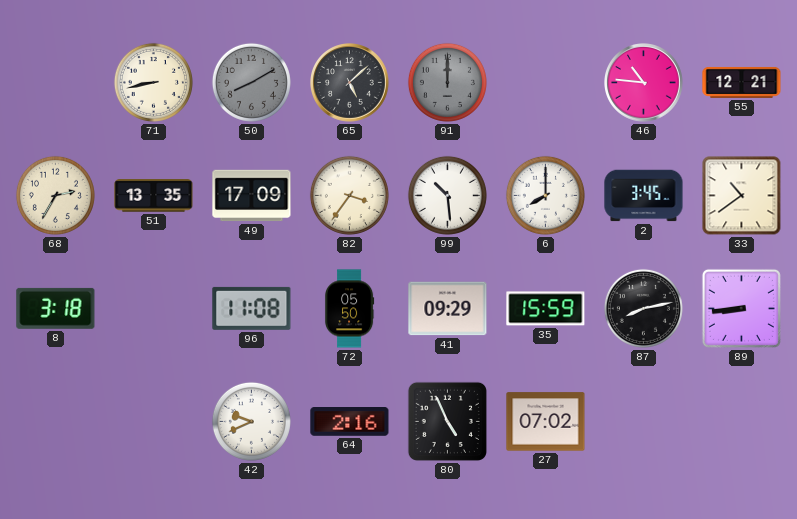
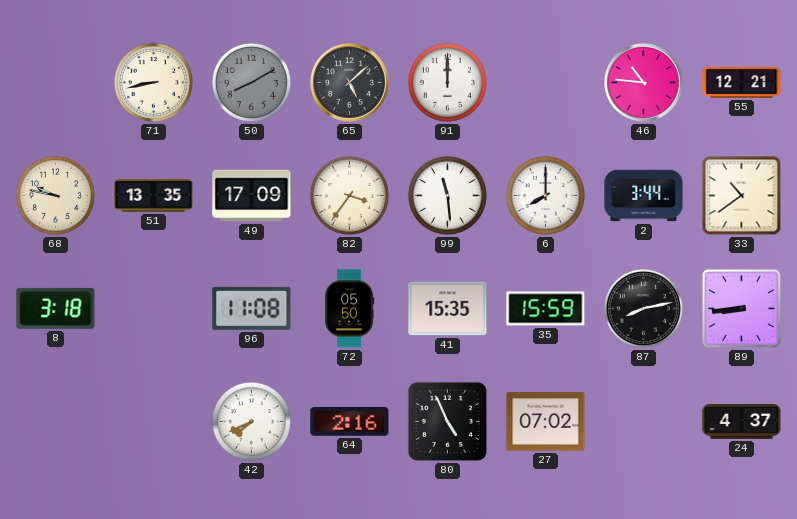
91 dial: grey -> white (447, 82)
68: 2:35 -> 9:47 (55, 195)
99: 10:29 -> 11:29 (447, 195)
2: 3:45 -> 3:44 (644, 196)
41: 09:29 -> 15:35 (448, 309)
42: 9:41 -> 7:41 (251, 421)
24: none -> 4:37 (742, 422)
